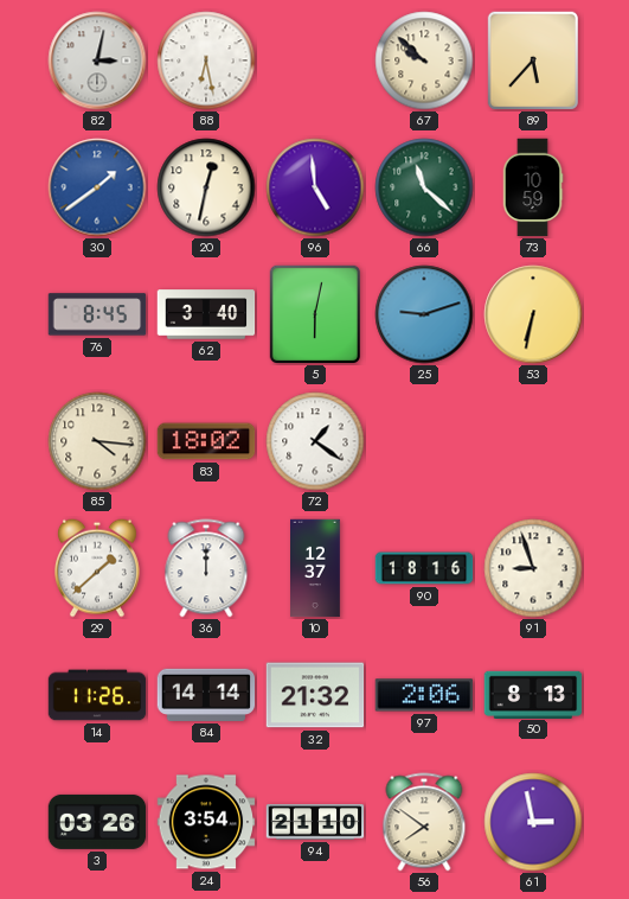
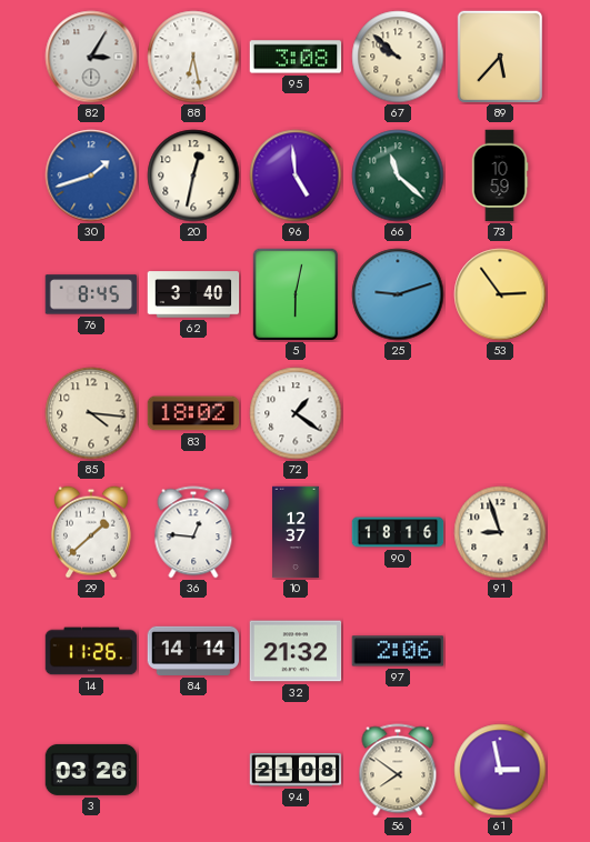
82: 3:02 -> 3:05 (91, 57)
95: none -> 3:08 (296, 57)
30: 1:39 -> 1:42 (91, 176)
53: 6:32 -> 2:54 (500, 294)
36: 12:00 -> 12:46 (193, 532)
50: 8:13 -> none (533, 694)
24: 3:54 -> none (206, 822)
94: 21:10 -> 21:08 (296, 770)
